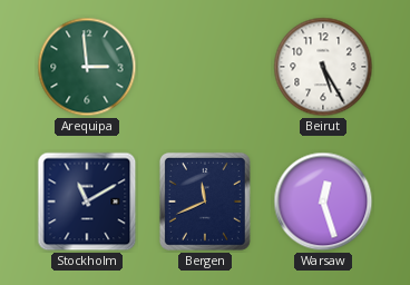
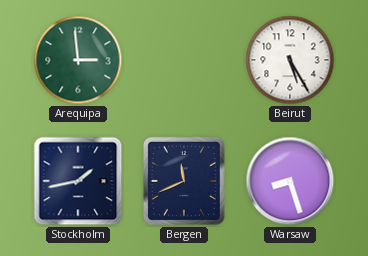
Stockholm: 11:10 -> 1:43 (78, 181)
Warsaw: 12:27 -> 8:27 (290, 181)
